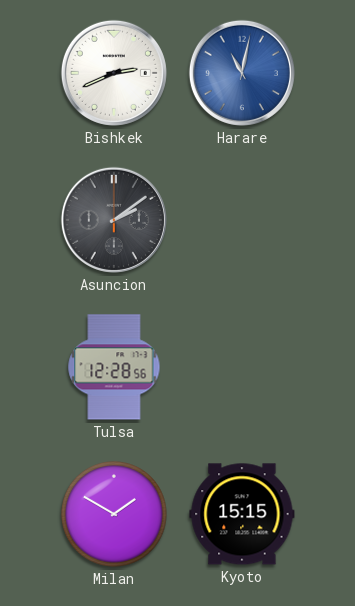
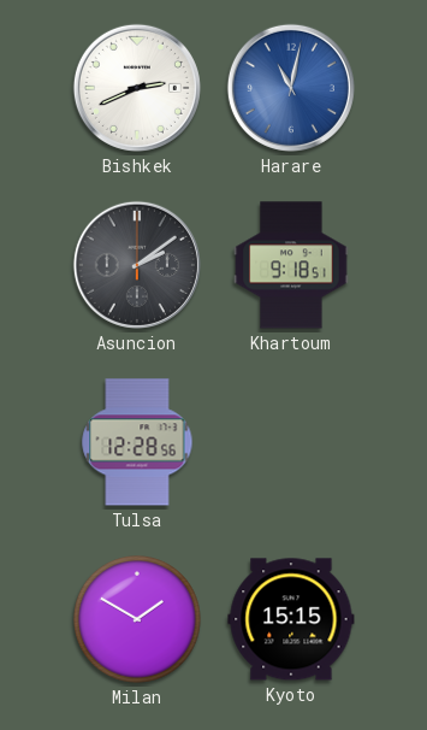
Khartoum: none -> 9:18 (291, 265)
